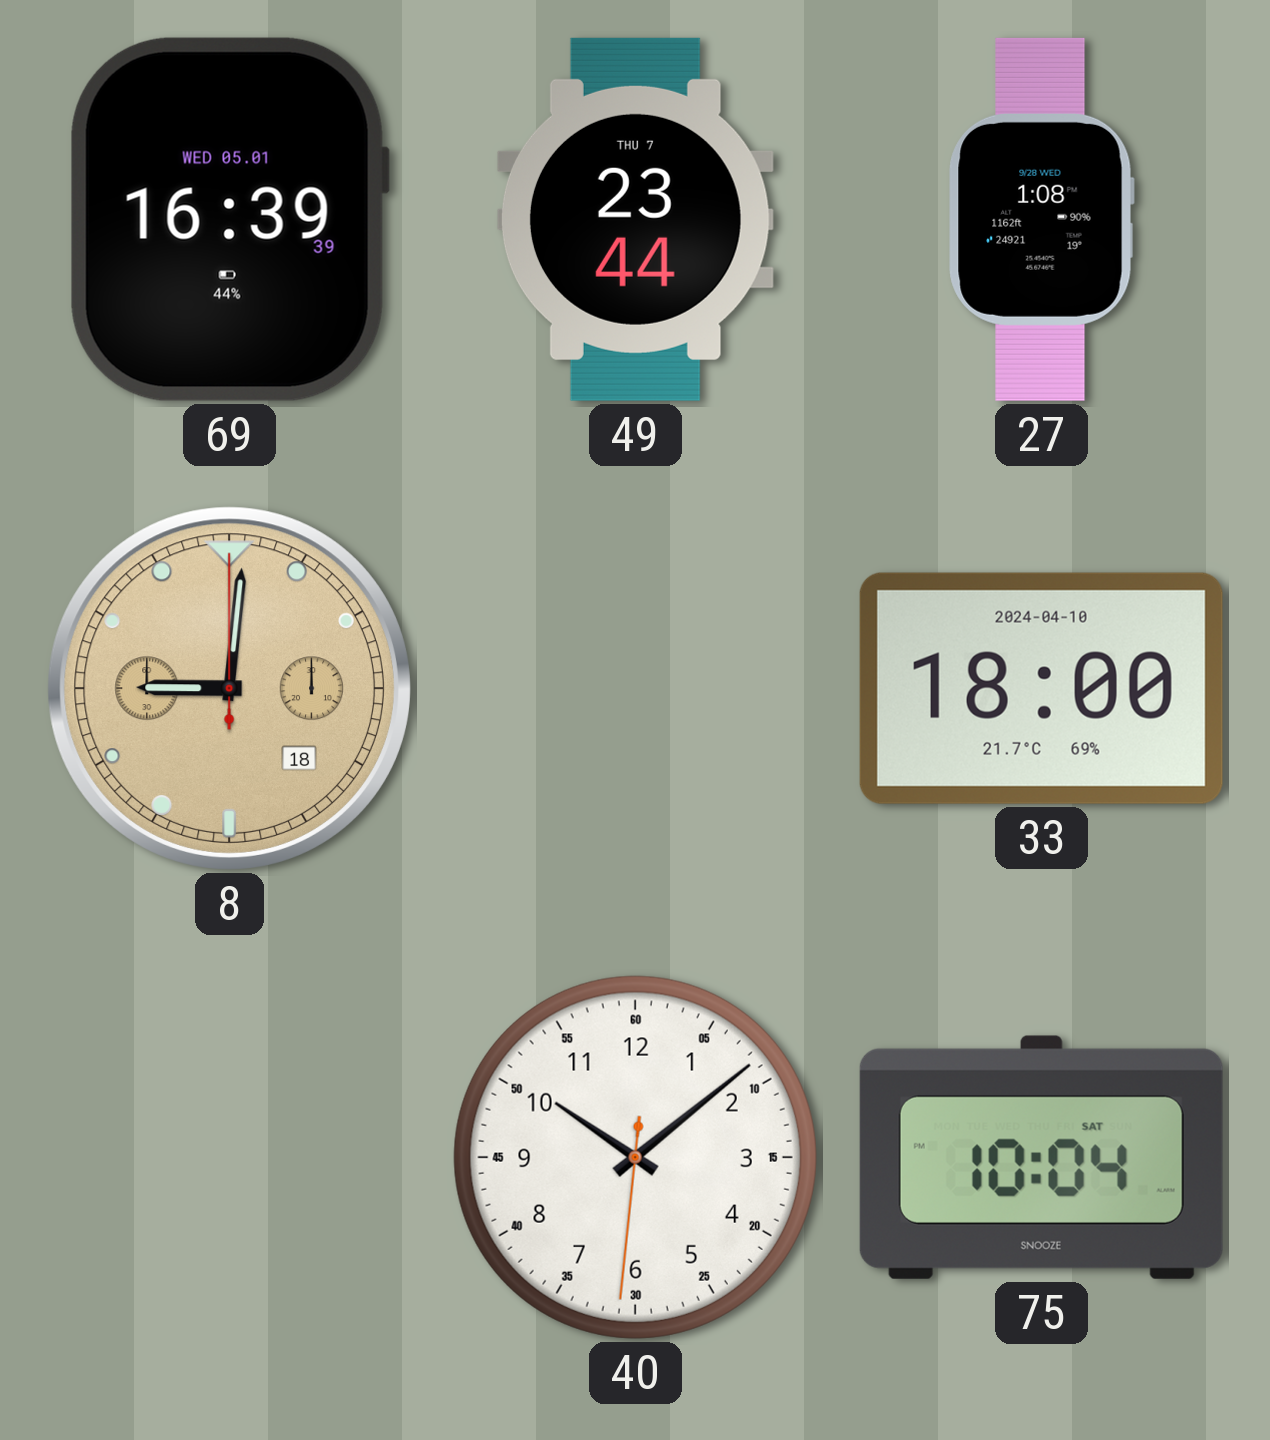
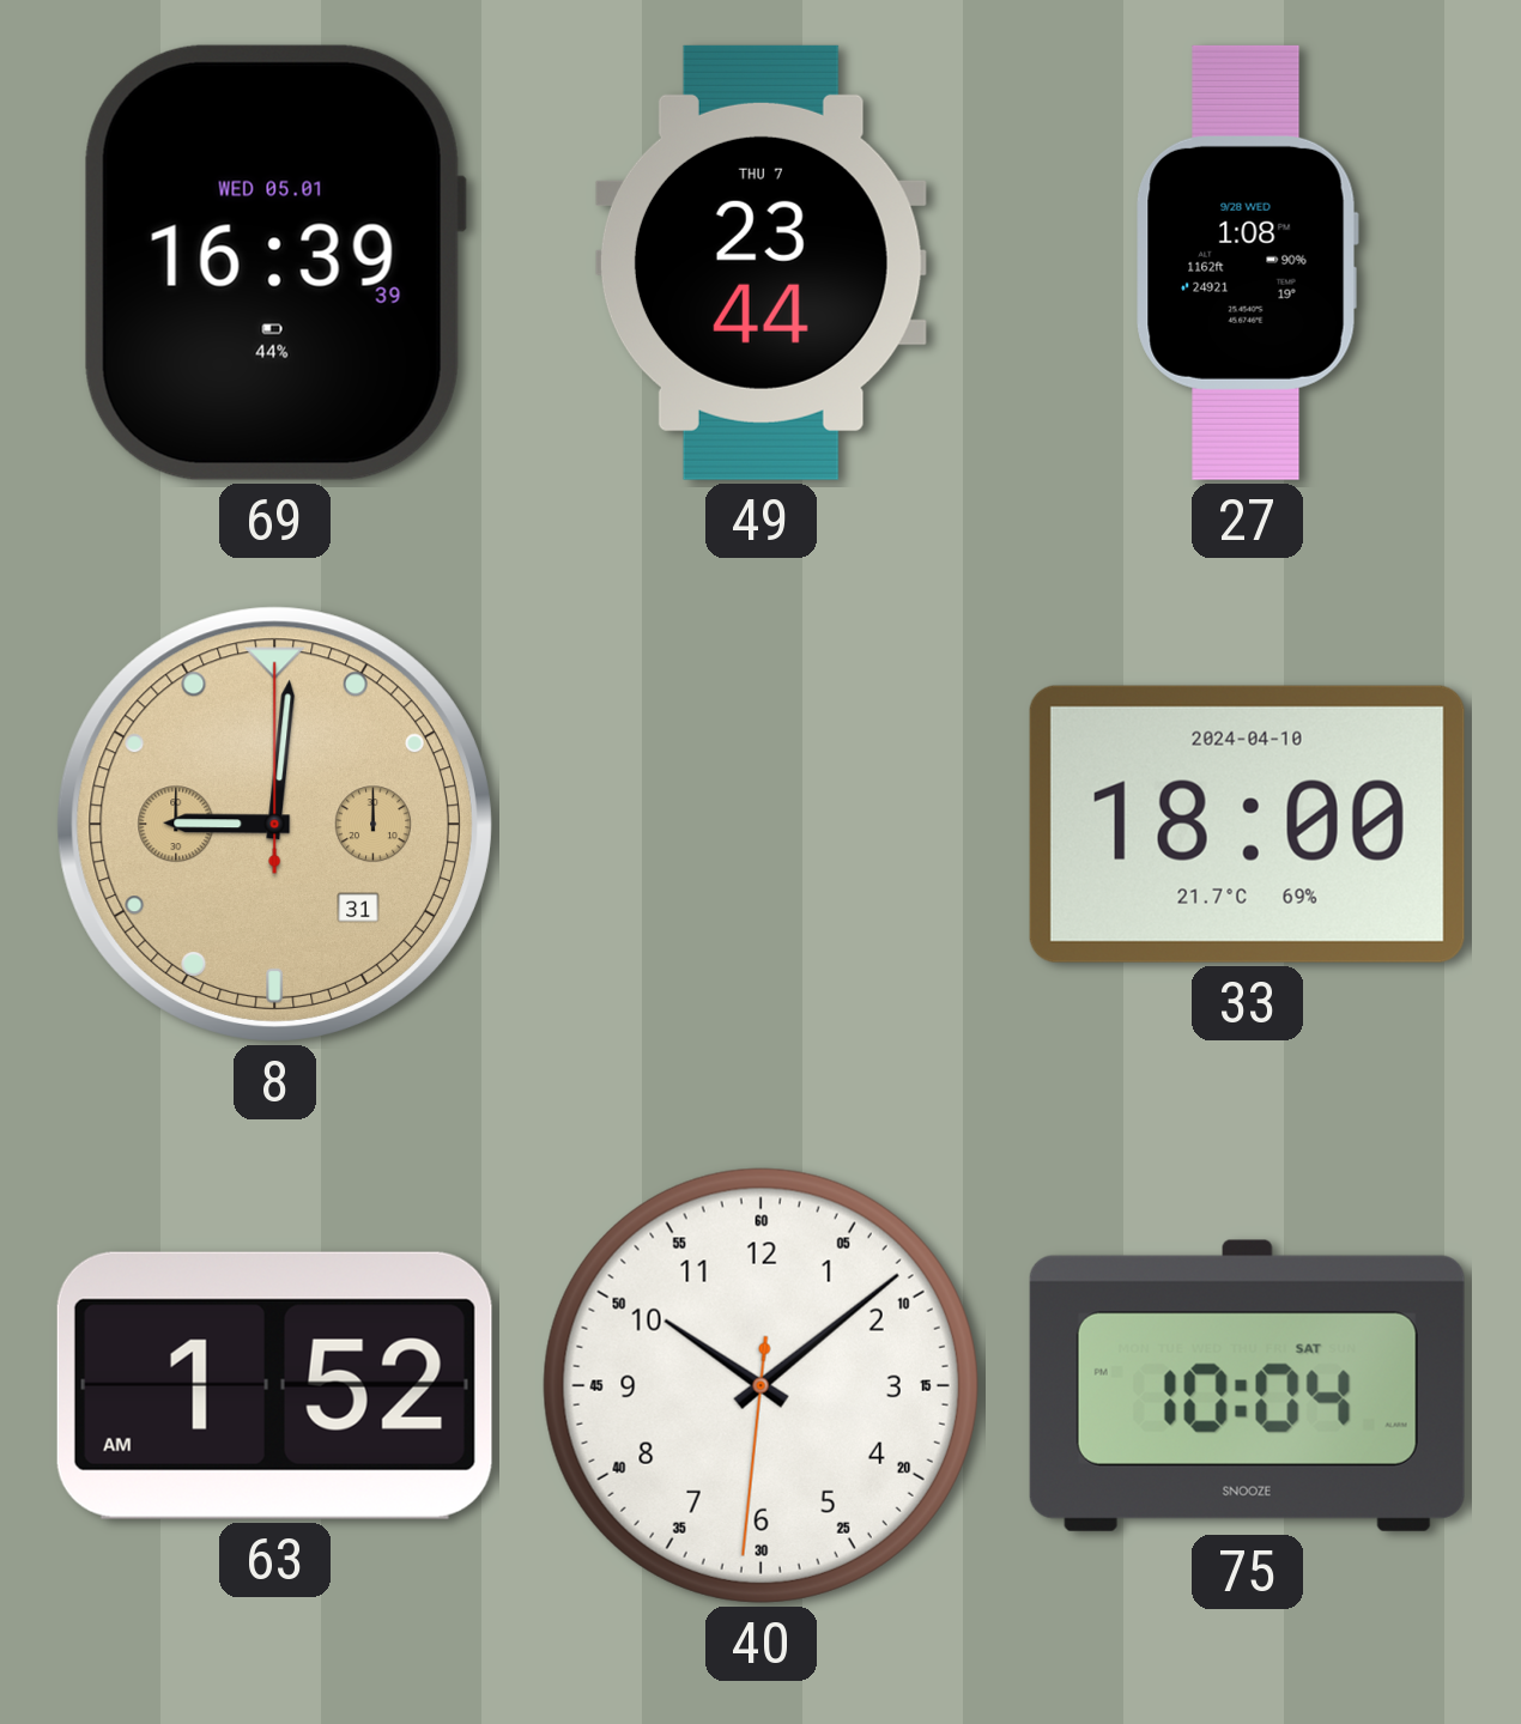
8 date: 18 -> 31 (274, 824)
63: none -> 1:52 (274, 1385)
